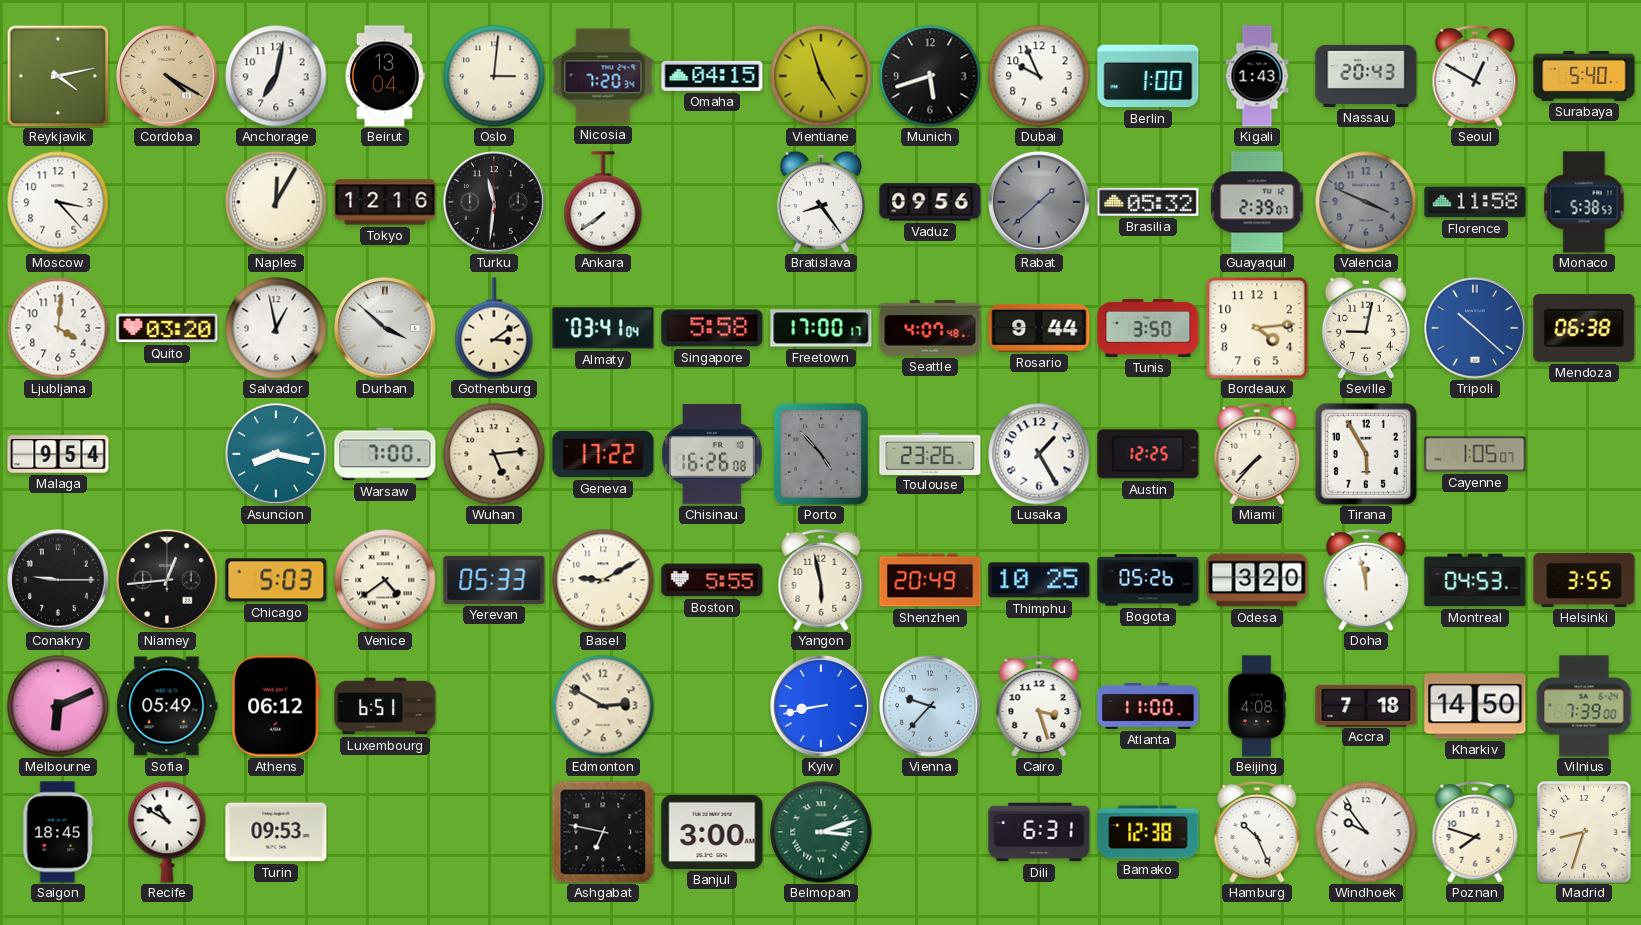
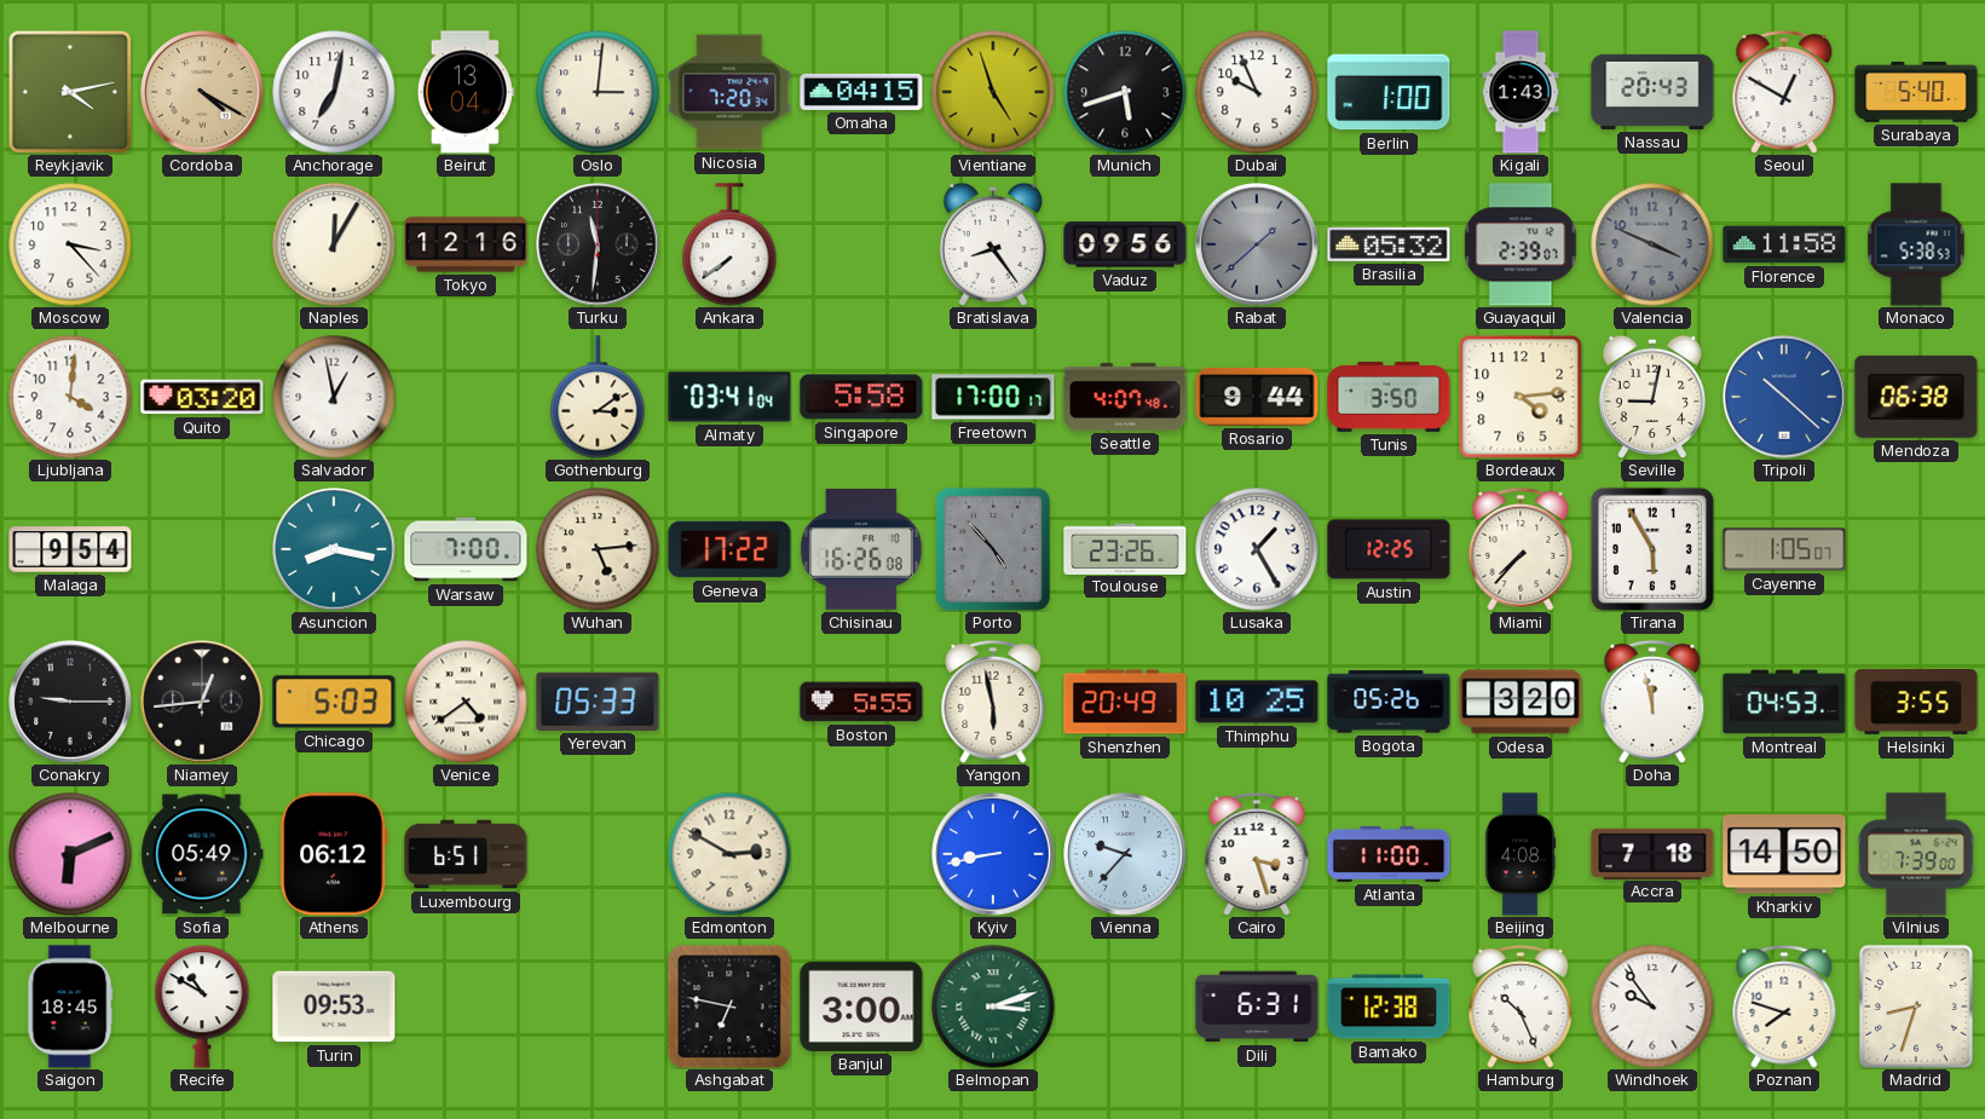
Durban: 3:52 -> none (385, 328)
Basel: 9:10 -> none (603, 580)
